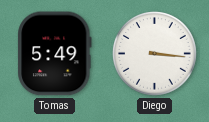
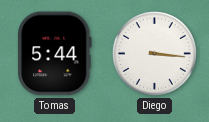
Tomas: 5:49 -> 5:44 (55, 54)
